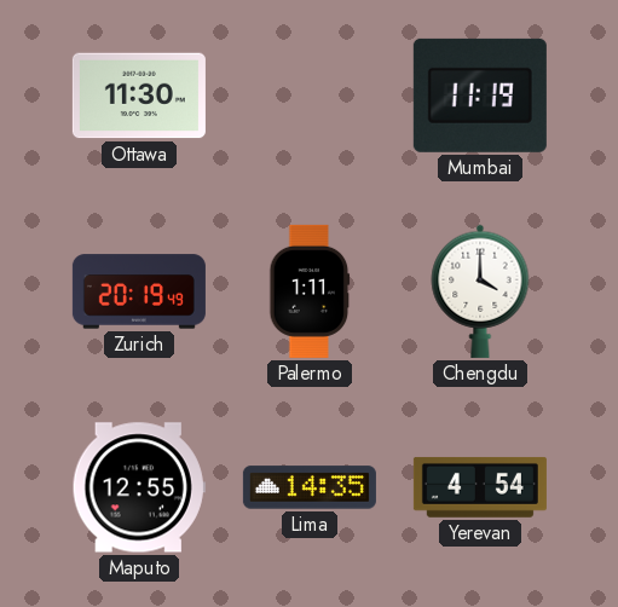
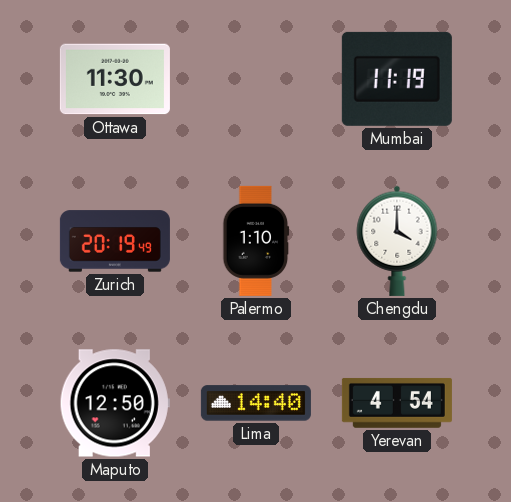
Palermo: 1:11 -> 1:10 (256, 241)
Maputo: 12:55 -> 12:50 (115, 403)
Lima: 14:35 -> 14:40 (256, 403)
